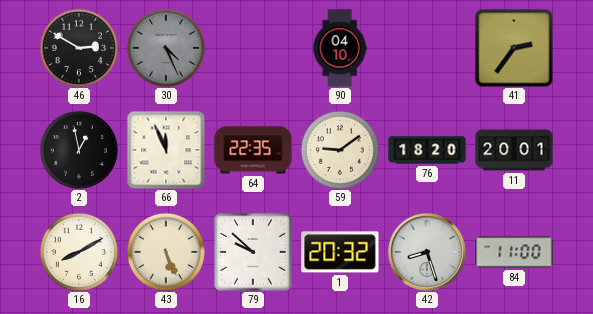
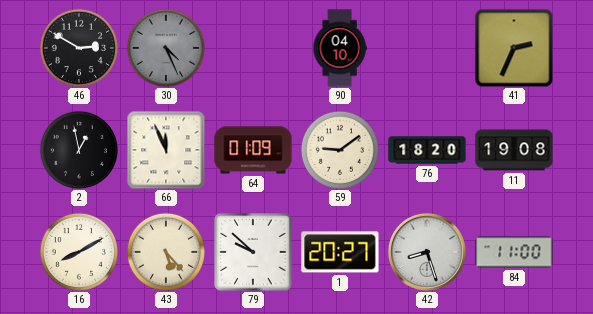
41: 2:36 -> 2:34 (514, 48)
64: 22:35 -> 01:09 (253, 150)
11: 20:01 -> 19:08 (514, 150)
43: 5:26 -> 5:23 (166, 252)
1: 20:32 -> 20:27 (340, 252)
